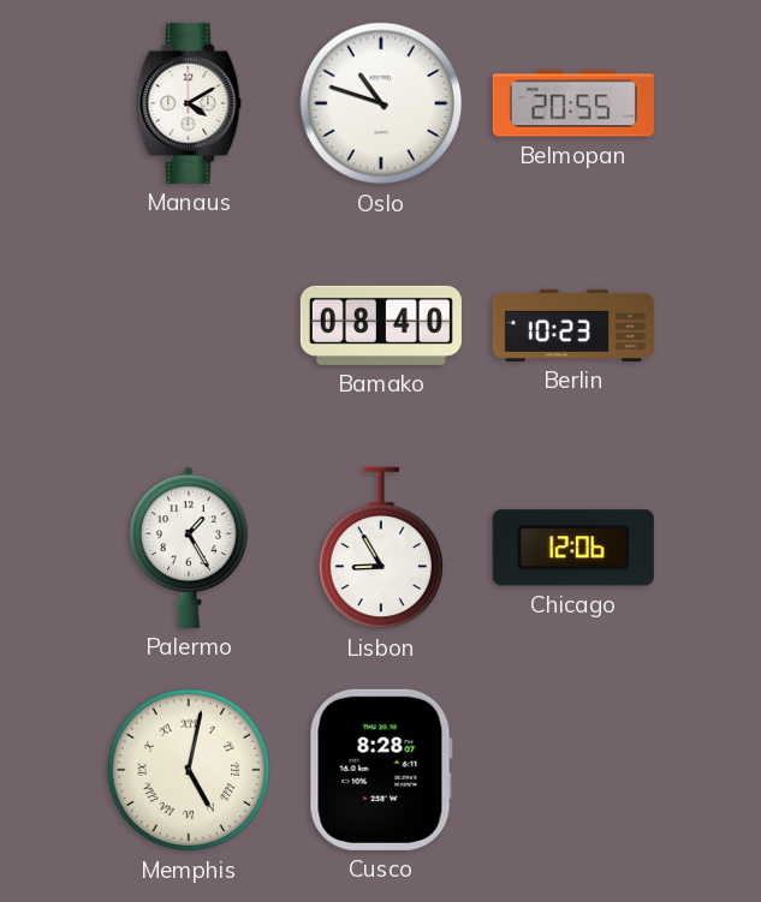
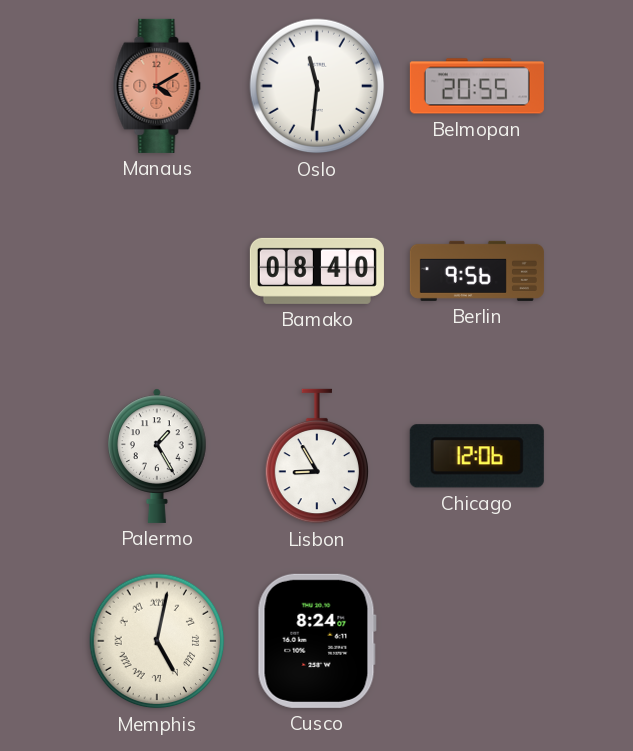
Manaus dial: white -> salmon (157, 86)
Oslo: 10:48 -> 11:31 (317, 86)
Berlin: 10:23 -> 9:56 (477, 271)
Cusco: 8:28 -> 8:24 (317, 641)
